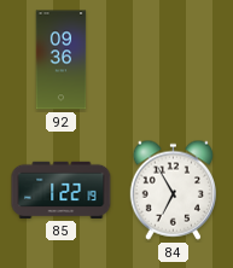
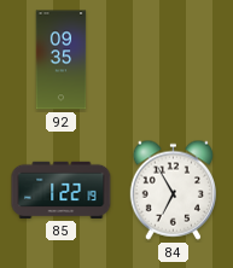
92: 09:36 -> 09:35 (62, 60)
